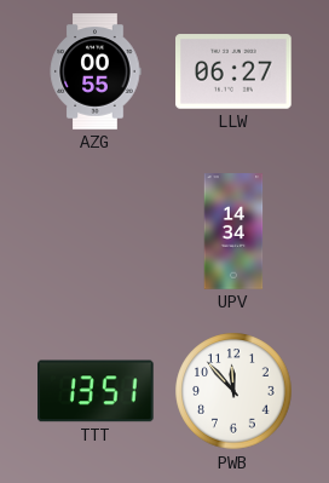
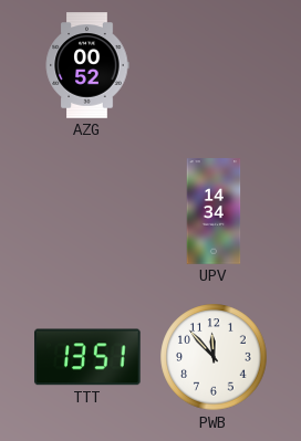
AZG: 00:55 -> 00:52 (87, 65)
LLW: 06:27 -> none (233, 71)
